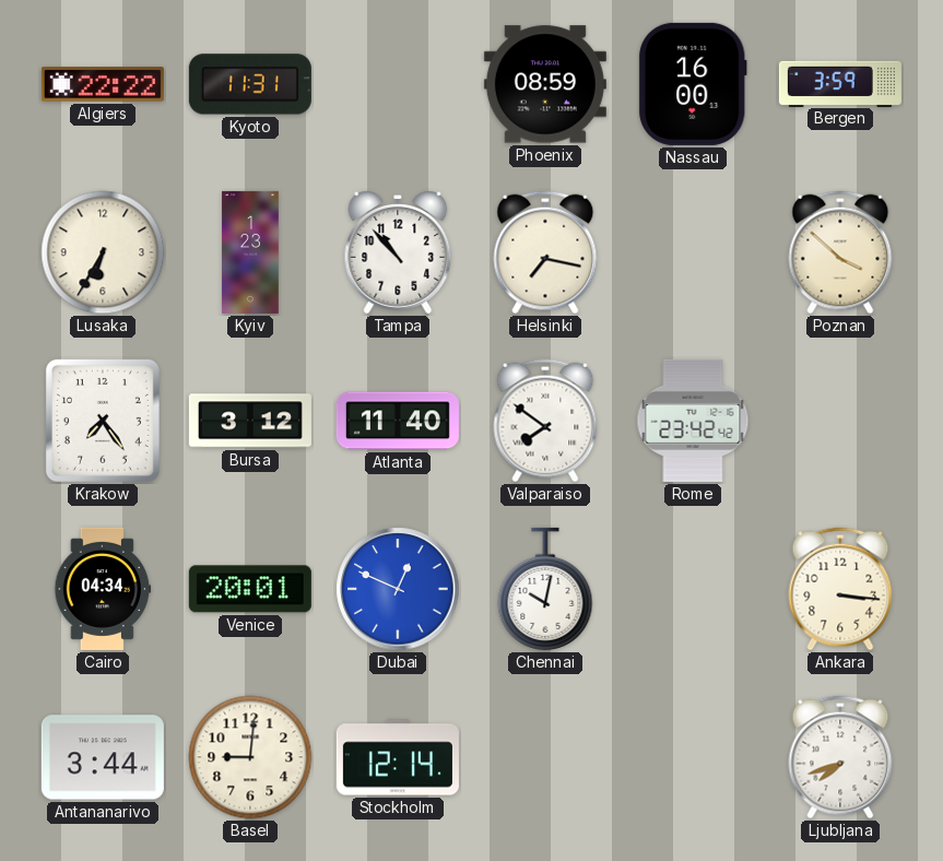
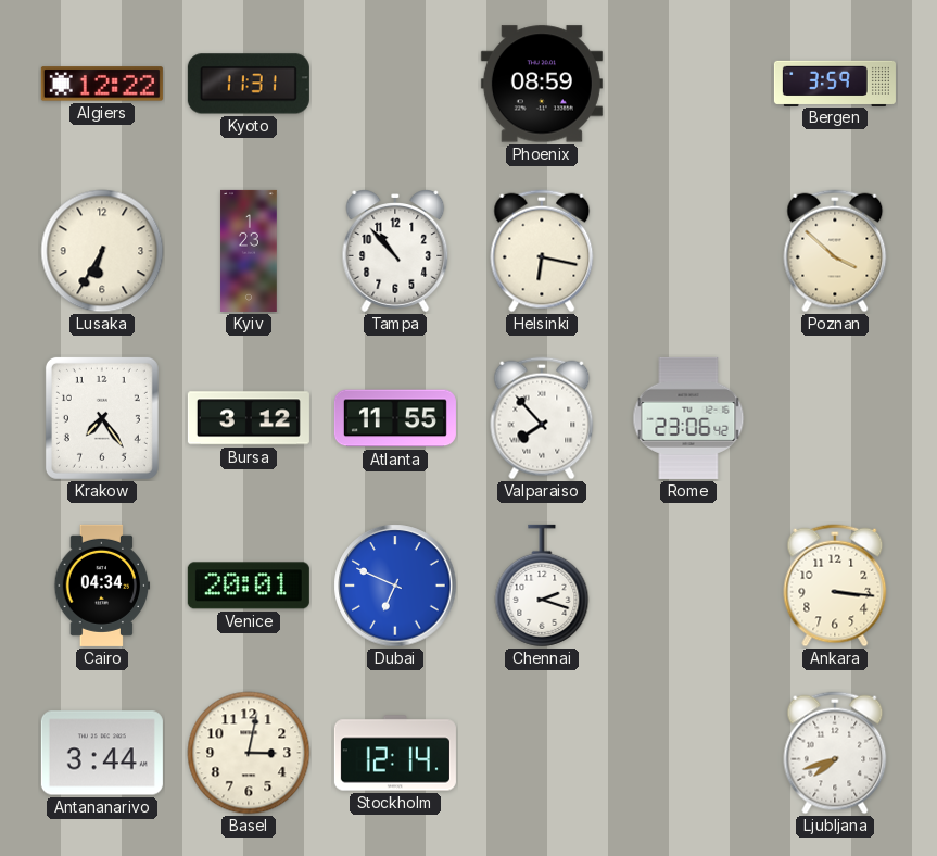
Algiers: 22:22 -> 12:22 (102, 84)
Nassau: 16:00 -> none (693, 84)
Helsinki: 7:17 -> 6:17 (542, 251)
Atlanta: 11:40 -> 11:55 (395, 418)
Valparaiso: 7:51 -> 7:53 (542, 418)
Rome: 23:42 -> 23:06 (688, 418)
Dubai: 12:49 -> 6:49 (395, 586)
Chennai: 10:02 -> 2:18 (542, 586)
Basel: 9:01 -> 3:02 (249, 753)
